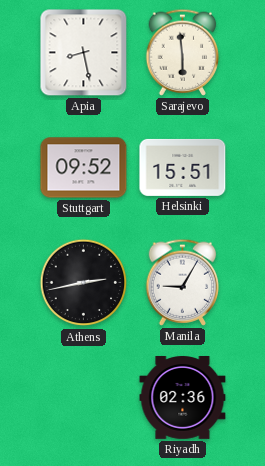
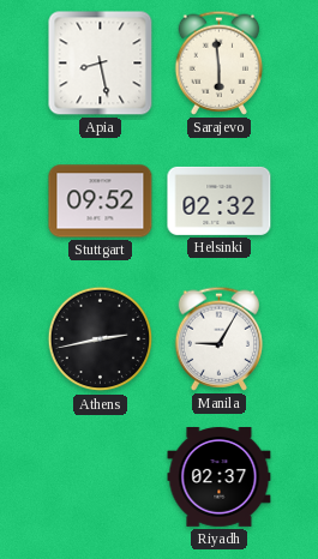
Helsinki: 15:51 -> 02:32 (220, 200)
Riyadh: 02:36 -> 02:37 (220, 477)
